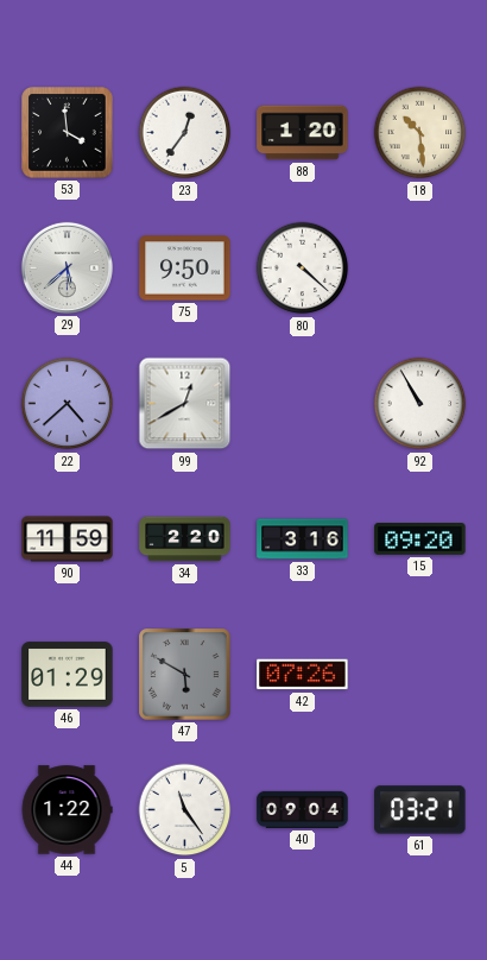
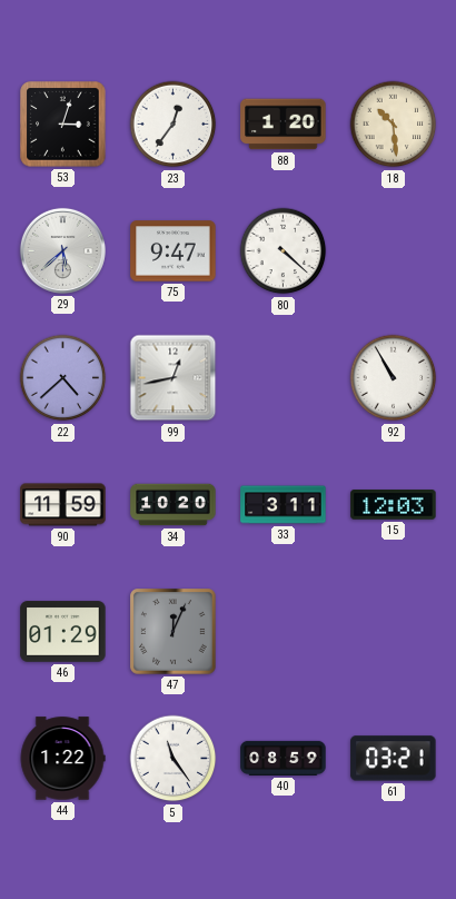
53: 3:59 -> 3:03 (63, 125)
75: 9:50 -> 9:47 (174, 251)
99: 12:40 -> 12:43 (174, 378)
34: 2:20 -> 10:20 (174, 505)
33: 3:16 -> 3:11 (284, 505)
15: 09:20 -> 12:03 (394, 505)
47: 5:50 -> 12:04 (174, 632)
42: 07:26 -> none (303, 675)
40: 09:04 -> 08:59 (284, 758)
